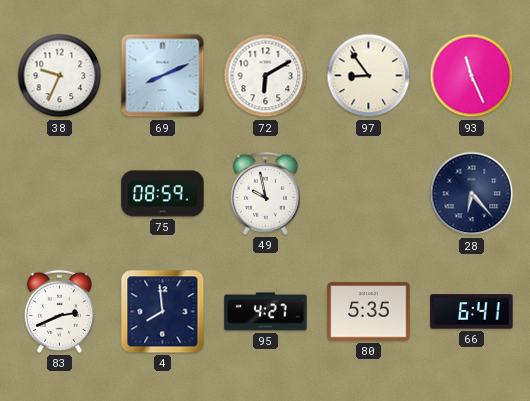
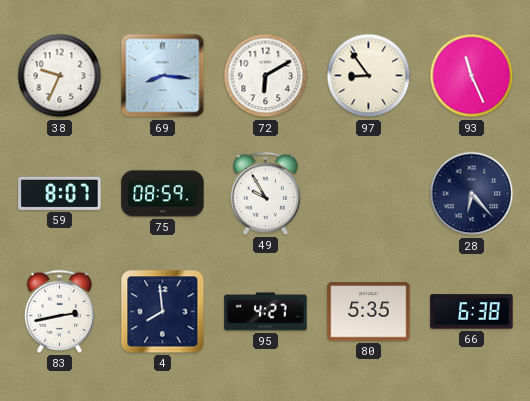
69: 8:11 -> 8:16 (163, 76)
59: none -> 8:07 (60, 193)
49: 9:58 -> 9:55 (265, 193)
83: 2:41 -> 2:43 (59, 311)
66: 6:41 -> 6:38 (472, 312)
